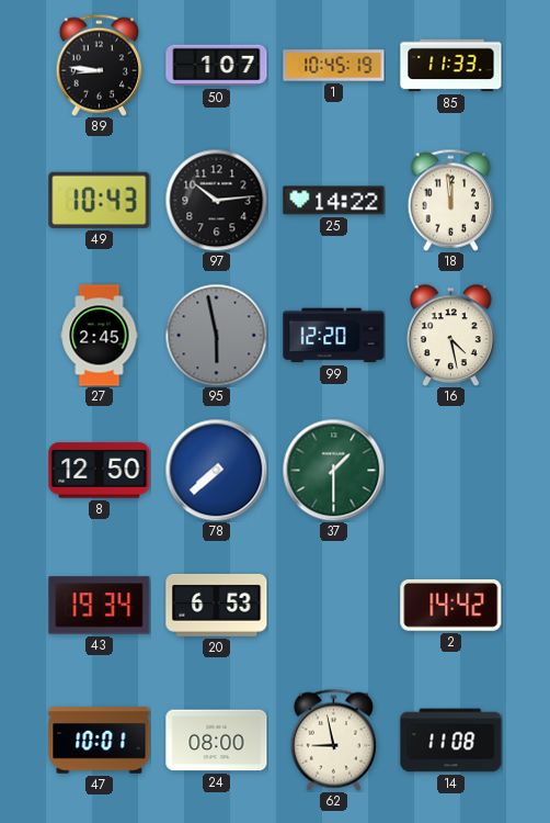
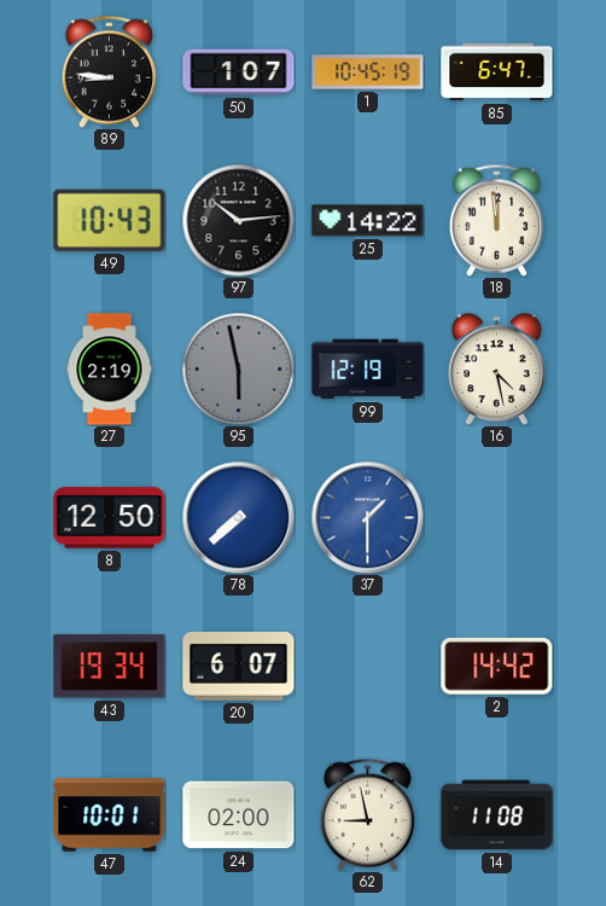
85: 11:33 -> 6:47 (497, 72)
27: 2:45 -> 2:19 (110, 370)
99: 12:20 -> 12:19 (368, 370)
37 dial: green -> blue (367, 517)
20: 6:53 -> 6:07 (239, 666)
24: 08:00 -> 02:00 (239, 815)
